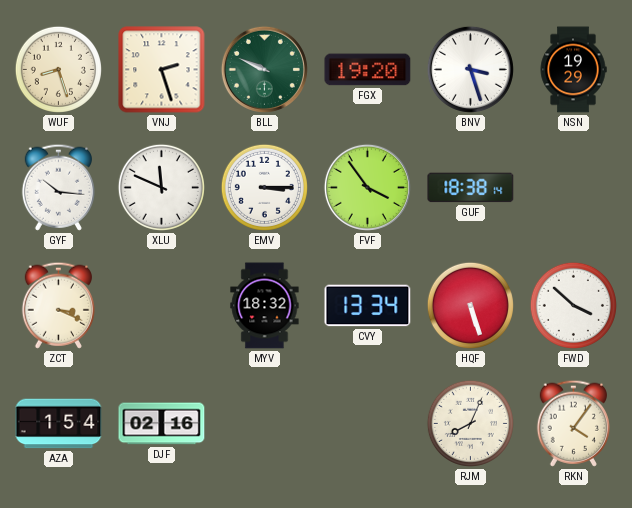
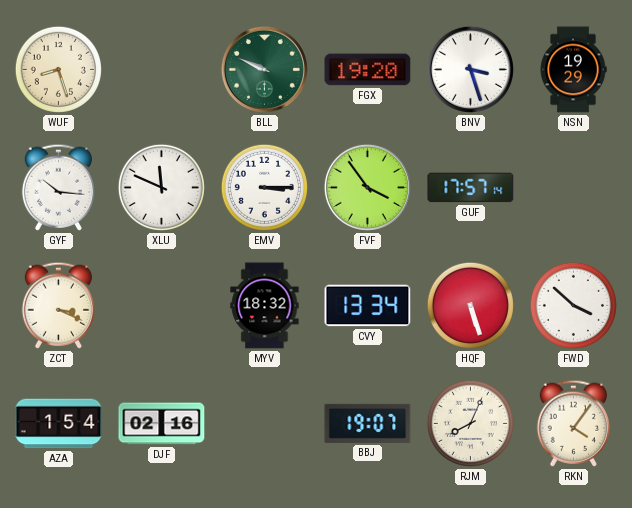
VNJ: 2:27 -> none (162, 70)
GUF: 18:38 -> 17:57 (471, 188)
BBJ: none -> 19:07 (368, 423)
